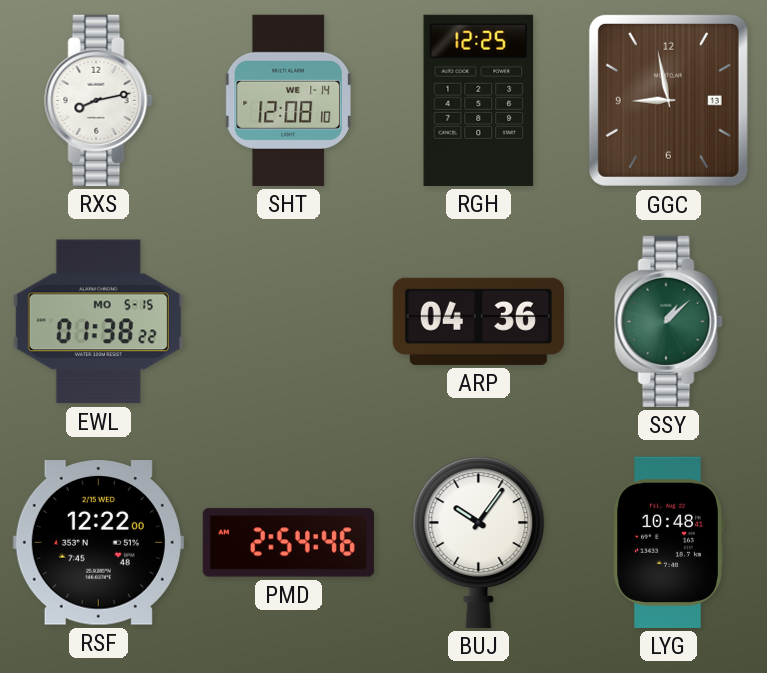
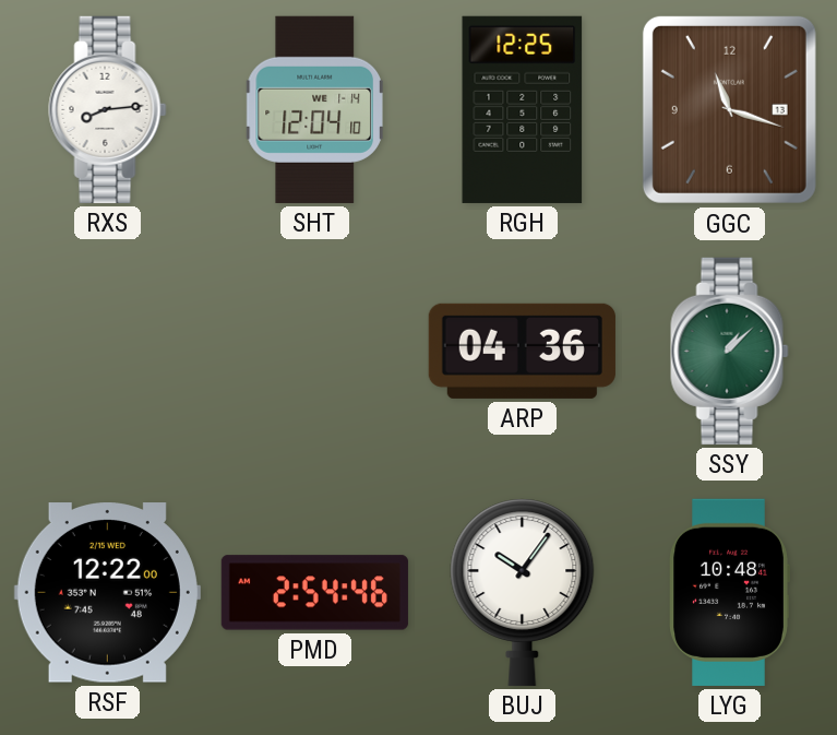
RXS: 8:13 -> 8:14 (108, 109)
SHT: 12:08 -> 12:04 (314, 109)
GGC: 8:58 -> 11:18 (729, 109)
EWL: 01:38 -> none (98, 322)
